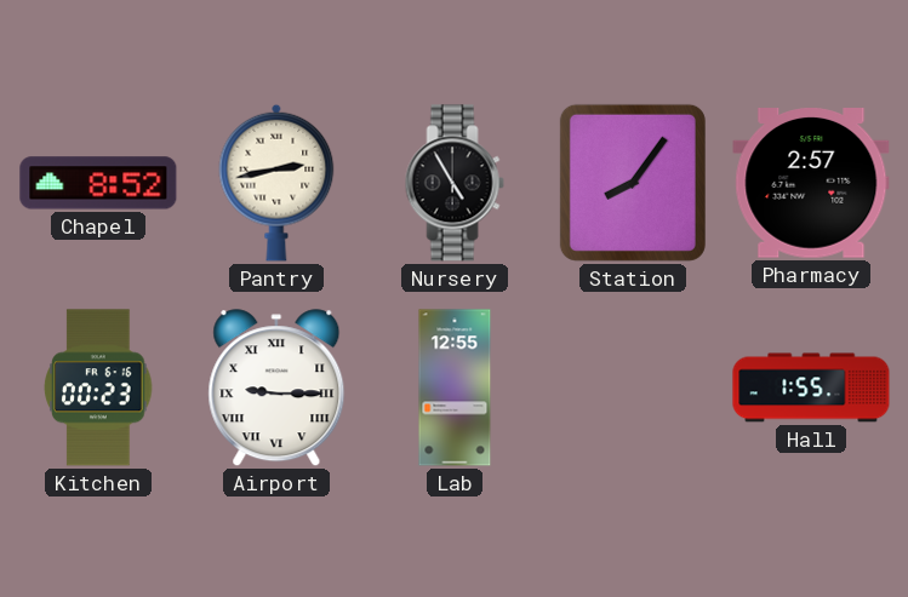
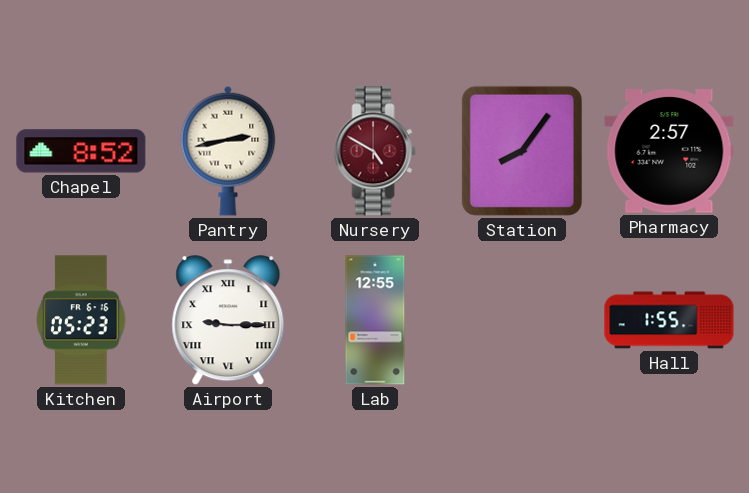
Nursery: 4:55 -> 4:50 (375, 151)
Nursery dial: black -> burgundy (375, 151)
Kitchen: 00:23 -> 05:23 (81, 320)
